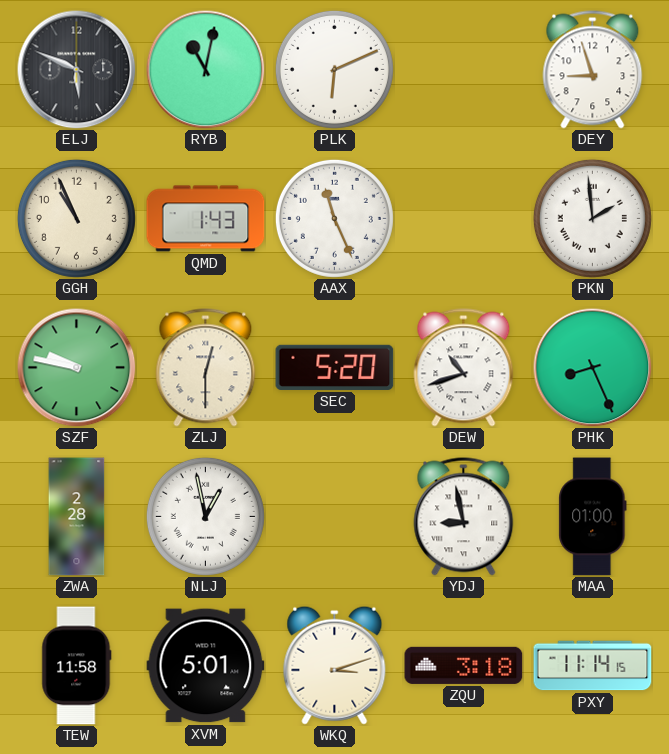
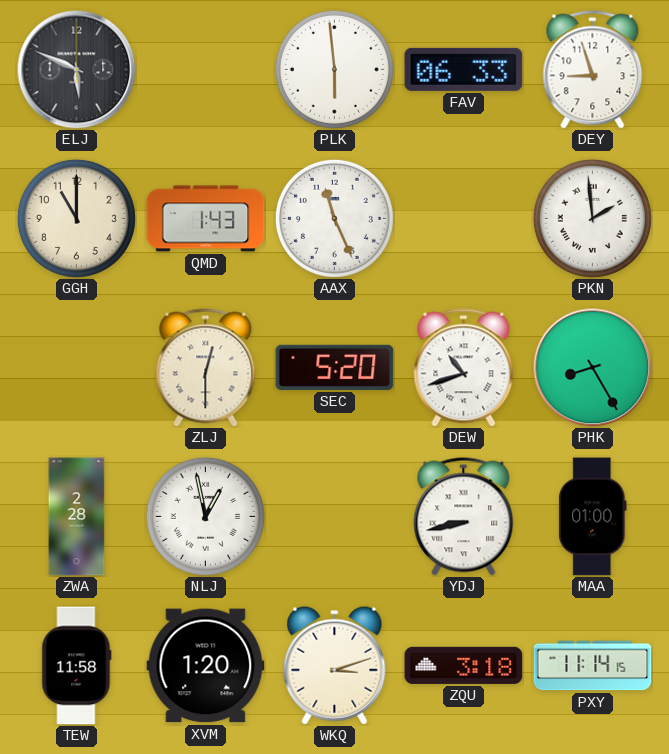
RYB: 11:02 -> none (206, 70)
PLK: 6:11 -> 5:59 (334, 69)
FAV: none -> 06:33 (464, 69)
GGH: 10:56 -> 11:00 (76, 218)
SZF: 9:47 -> none (77, 368)
PHK: 8:26 -> 8:25 (593, 368)
YDJ: 8:58 -> 8:43 (464, 517)
XVM: 5:01 -> 1:20 (206, 666)
